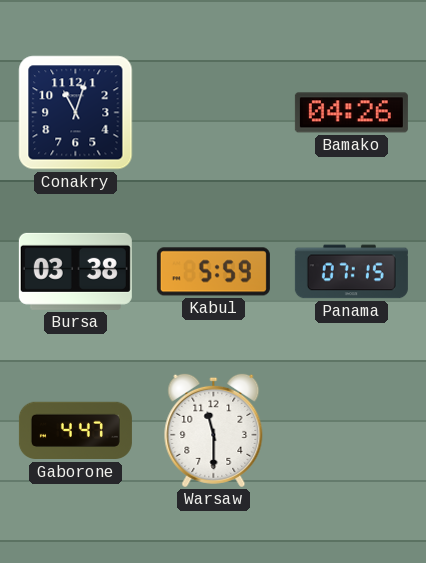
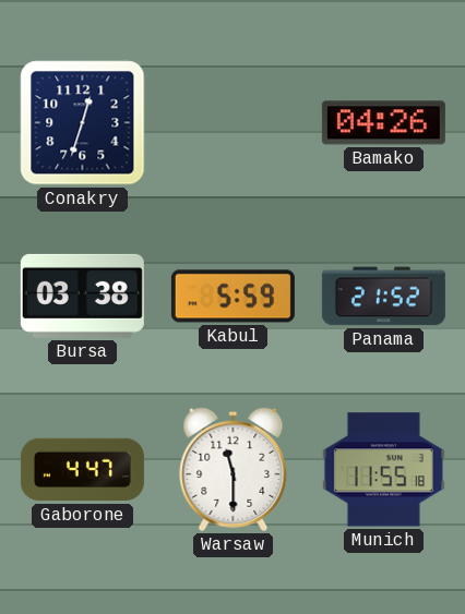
Conakry: 11:03 -> 12:33 (83, 123)
Panama: 07:15 -> 21:52 (383, 297)
Munich: none -> 11:55 (383, 470)
